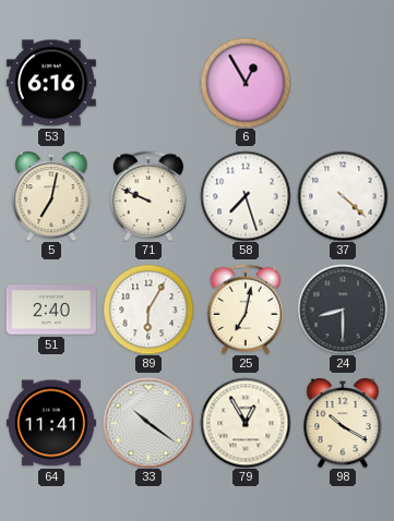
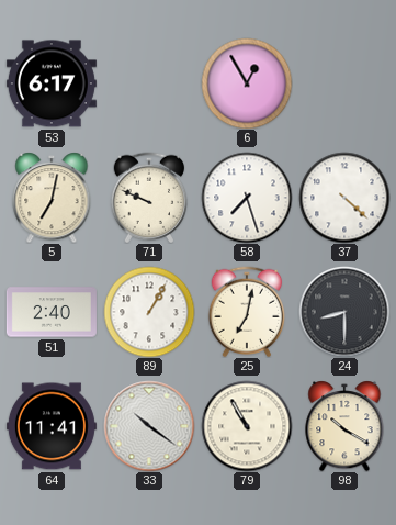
53: 6:16 -> 6:17 (52, 83)
89: 6:05 -> 1:05 (149, 312)
79: 12:55 -> 10:55 (247, 426)
